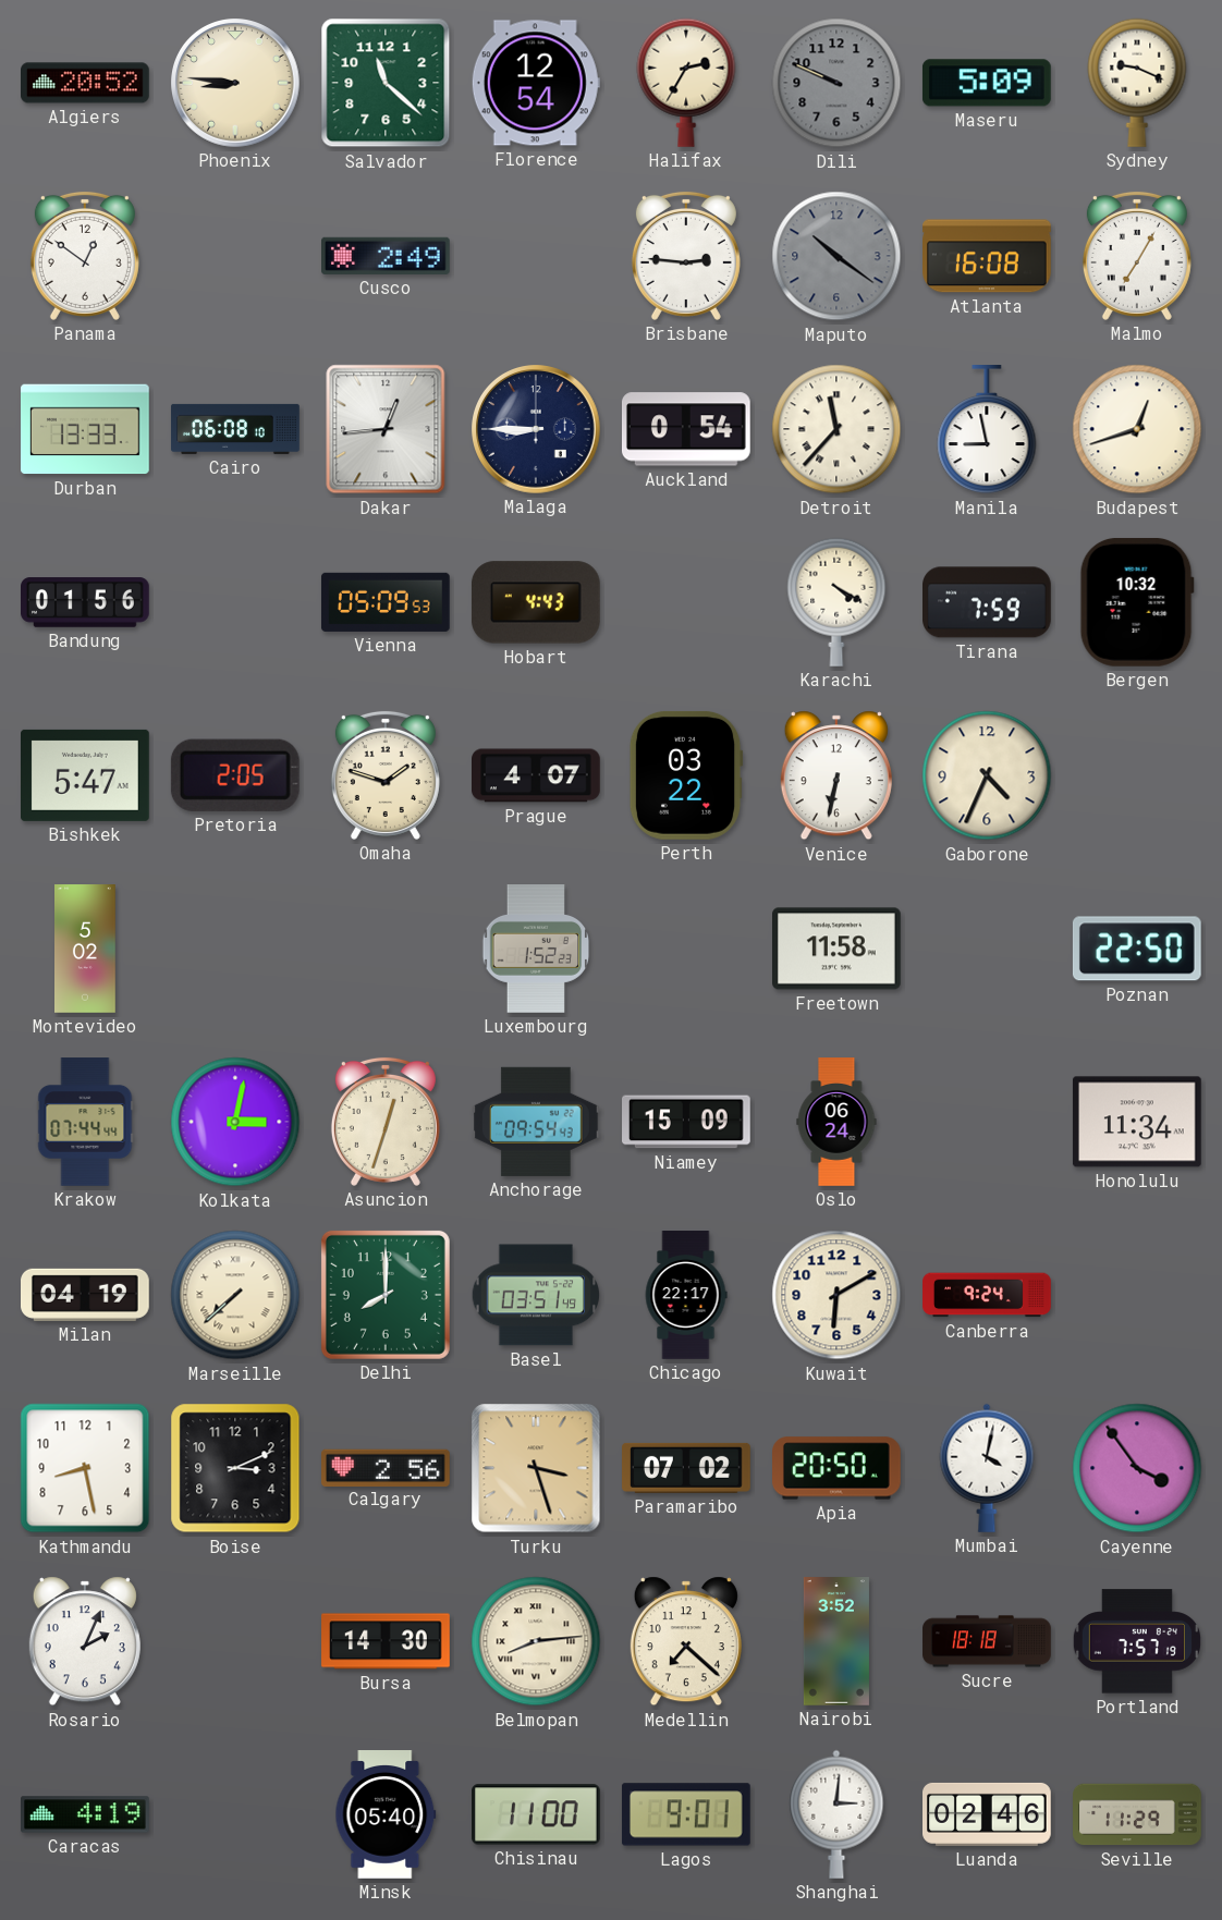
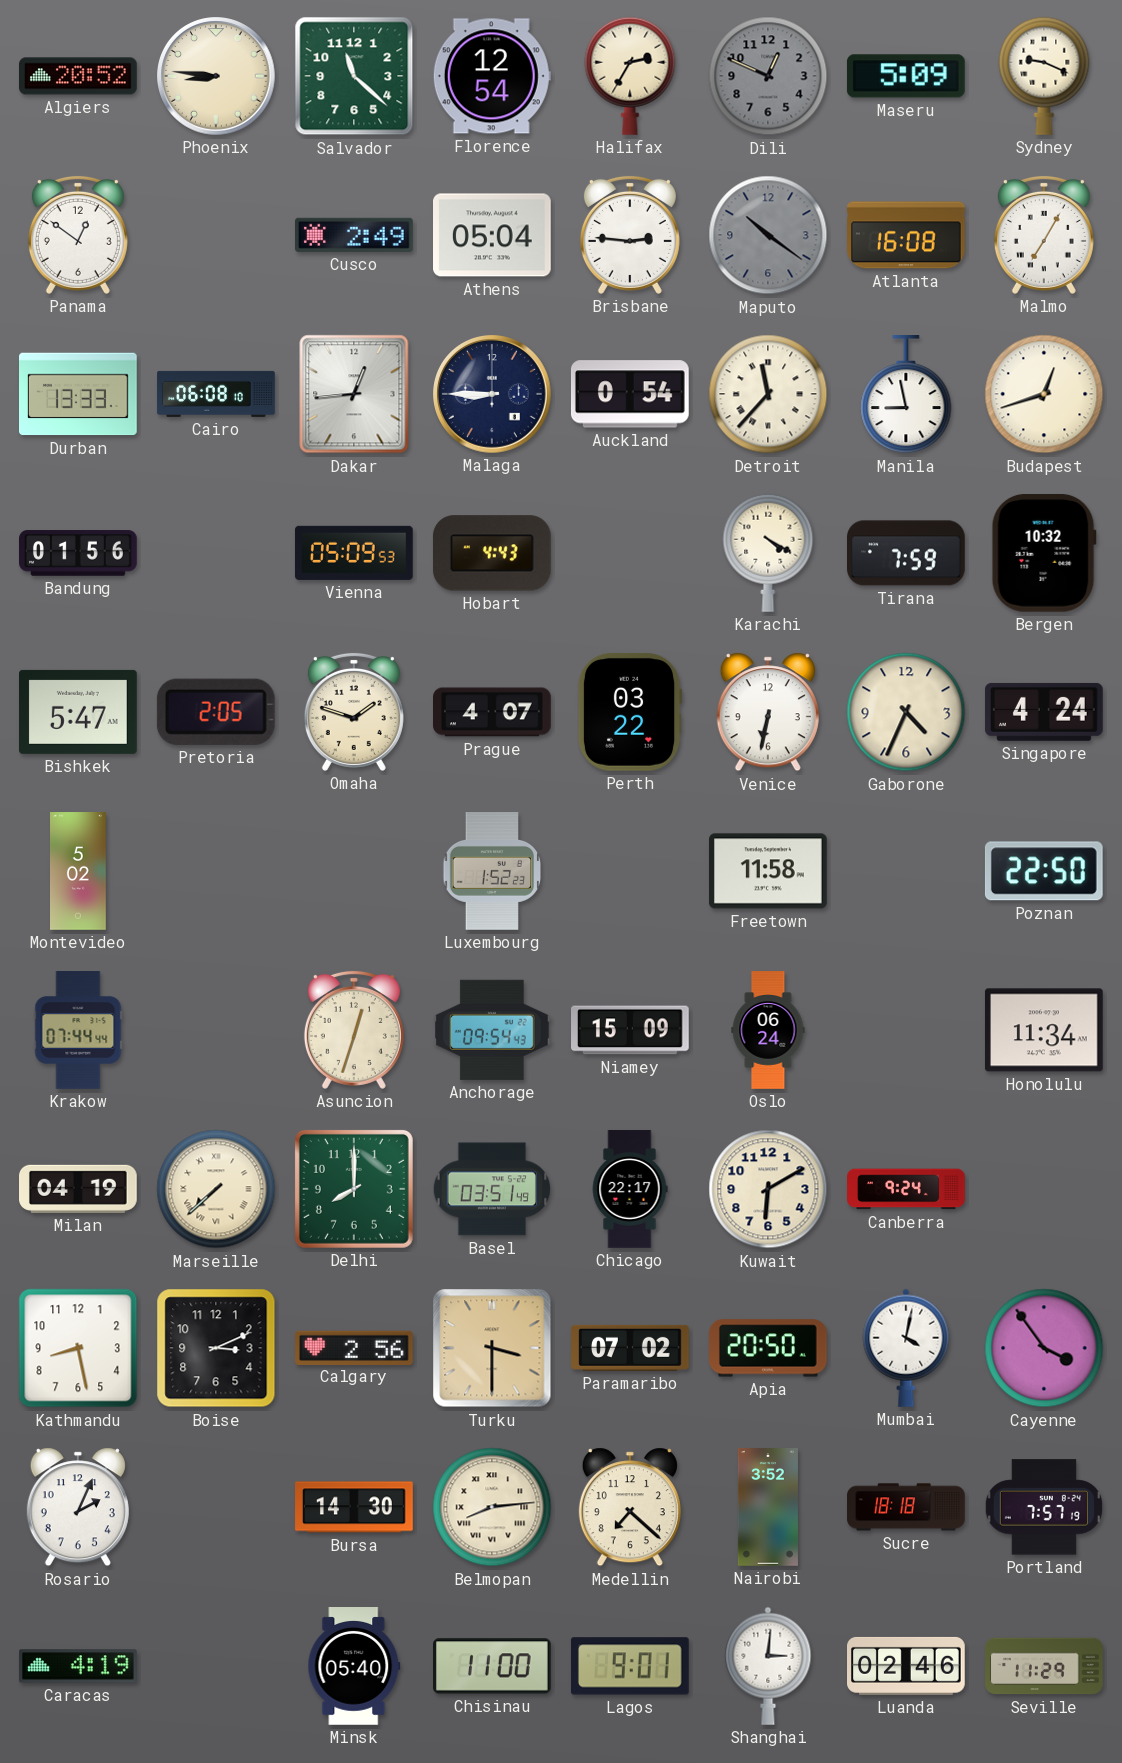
Dili: 9:49 -> 12:49 (768, 76)
Athens: none -> 05:04 (493, 235)
Singapore: none -> 4:24 (1044, 712)
Kolkata: 3:02 -> none (235, 1122)
Turku: 3:27 -> 3:30 (492, 1348)
